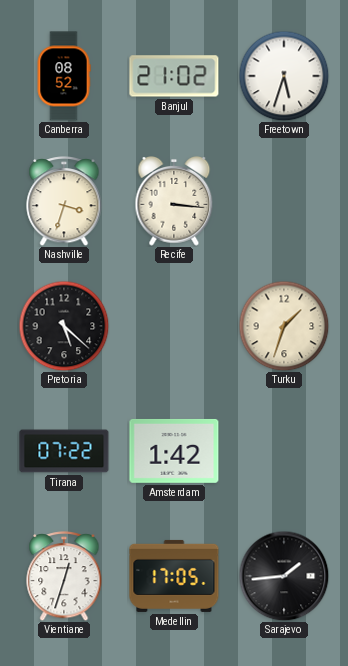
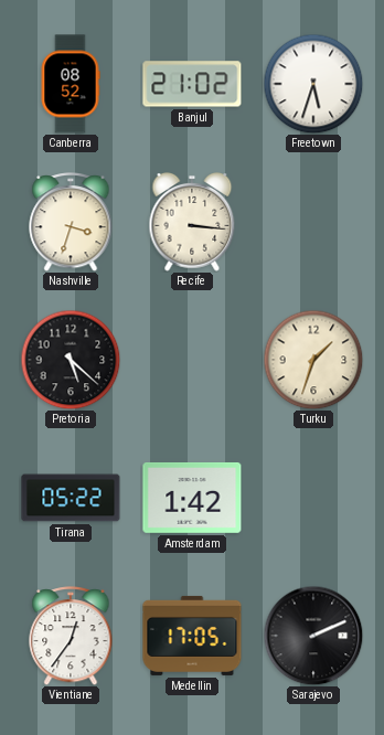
Tirana: 07:22 -> 05:22 (71, 498)
Vientiane: 12:33 -> 12:36 (71, 637)
Sarajevo: 1:44 -> 2:11 (313, 636)
